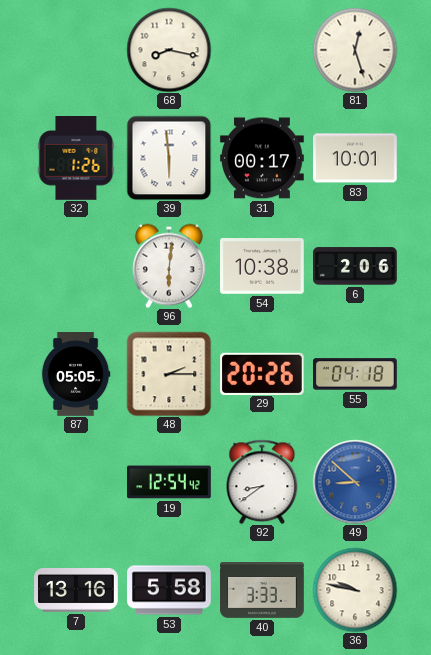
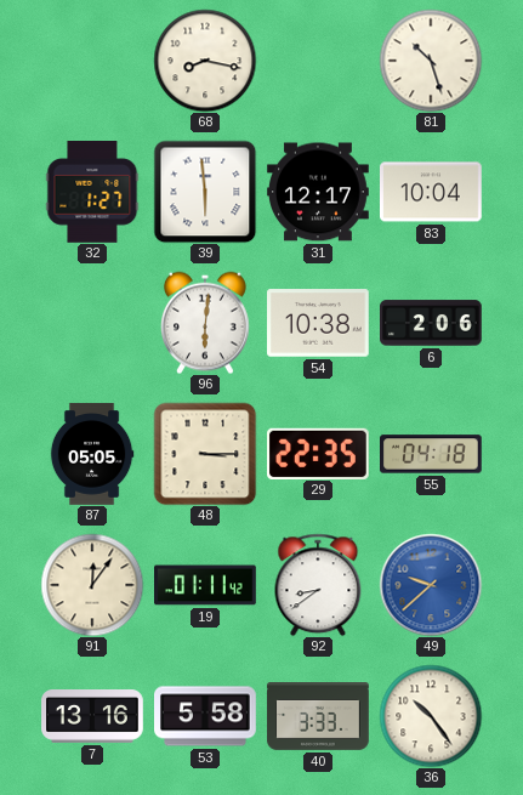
81: 12:27 -> 10:27 (431, 61)
32: 1:26 -> 1:27 (92, 193)
31: 00:17 -> 12:17 (319, 192)
83: 10:01 -> 10:04 (432, 192)
48: 2:15 -> 3:15 (205, 454)
29: 20:26 -> 22:35 (319, 453)
91: none -> 12:06 (92, 585)
19: 12:54 -> 01:11 (205, 585)
49: 8:52 -> 9:38 (431, 585)
36: 9:47 -> 10:24 (431, 716)
